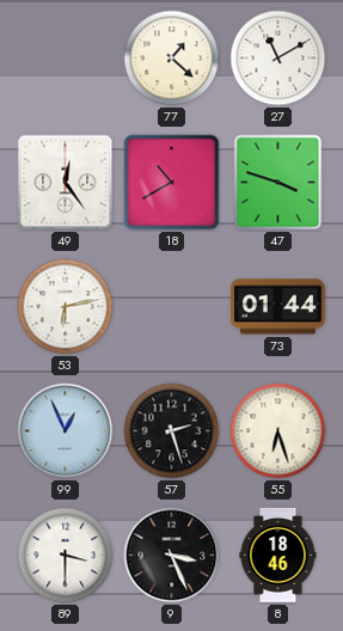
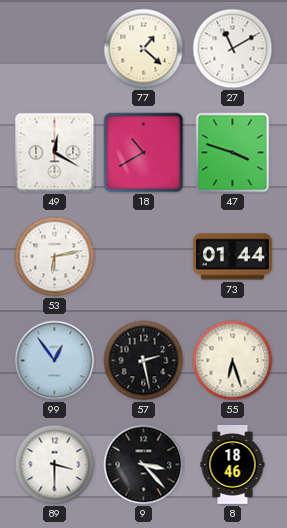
49: 12:24 -> 12:20 (55, 153)
99: 12:56 -> 12:54 (55, 361)
57: 2:27 -> 2:28 (144, 361)
9: 3:26 -> 3:23 (144, 465)
